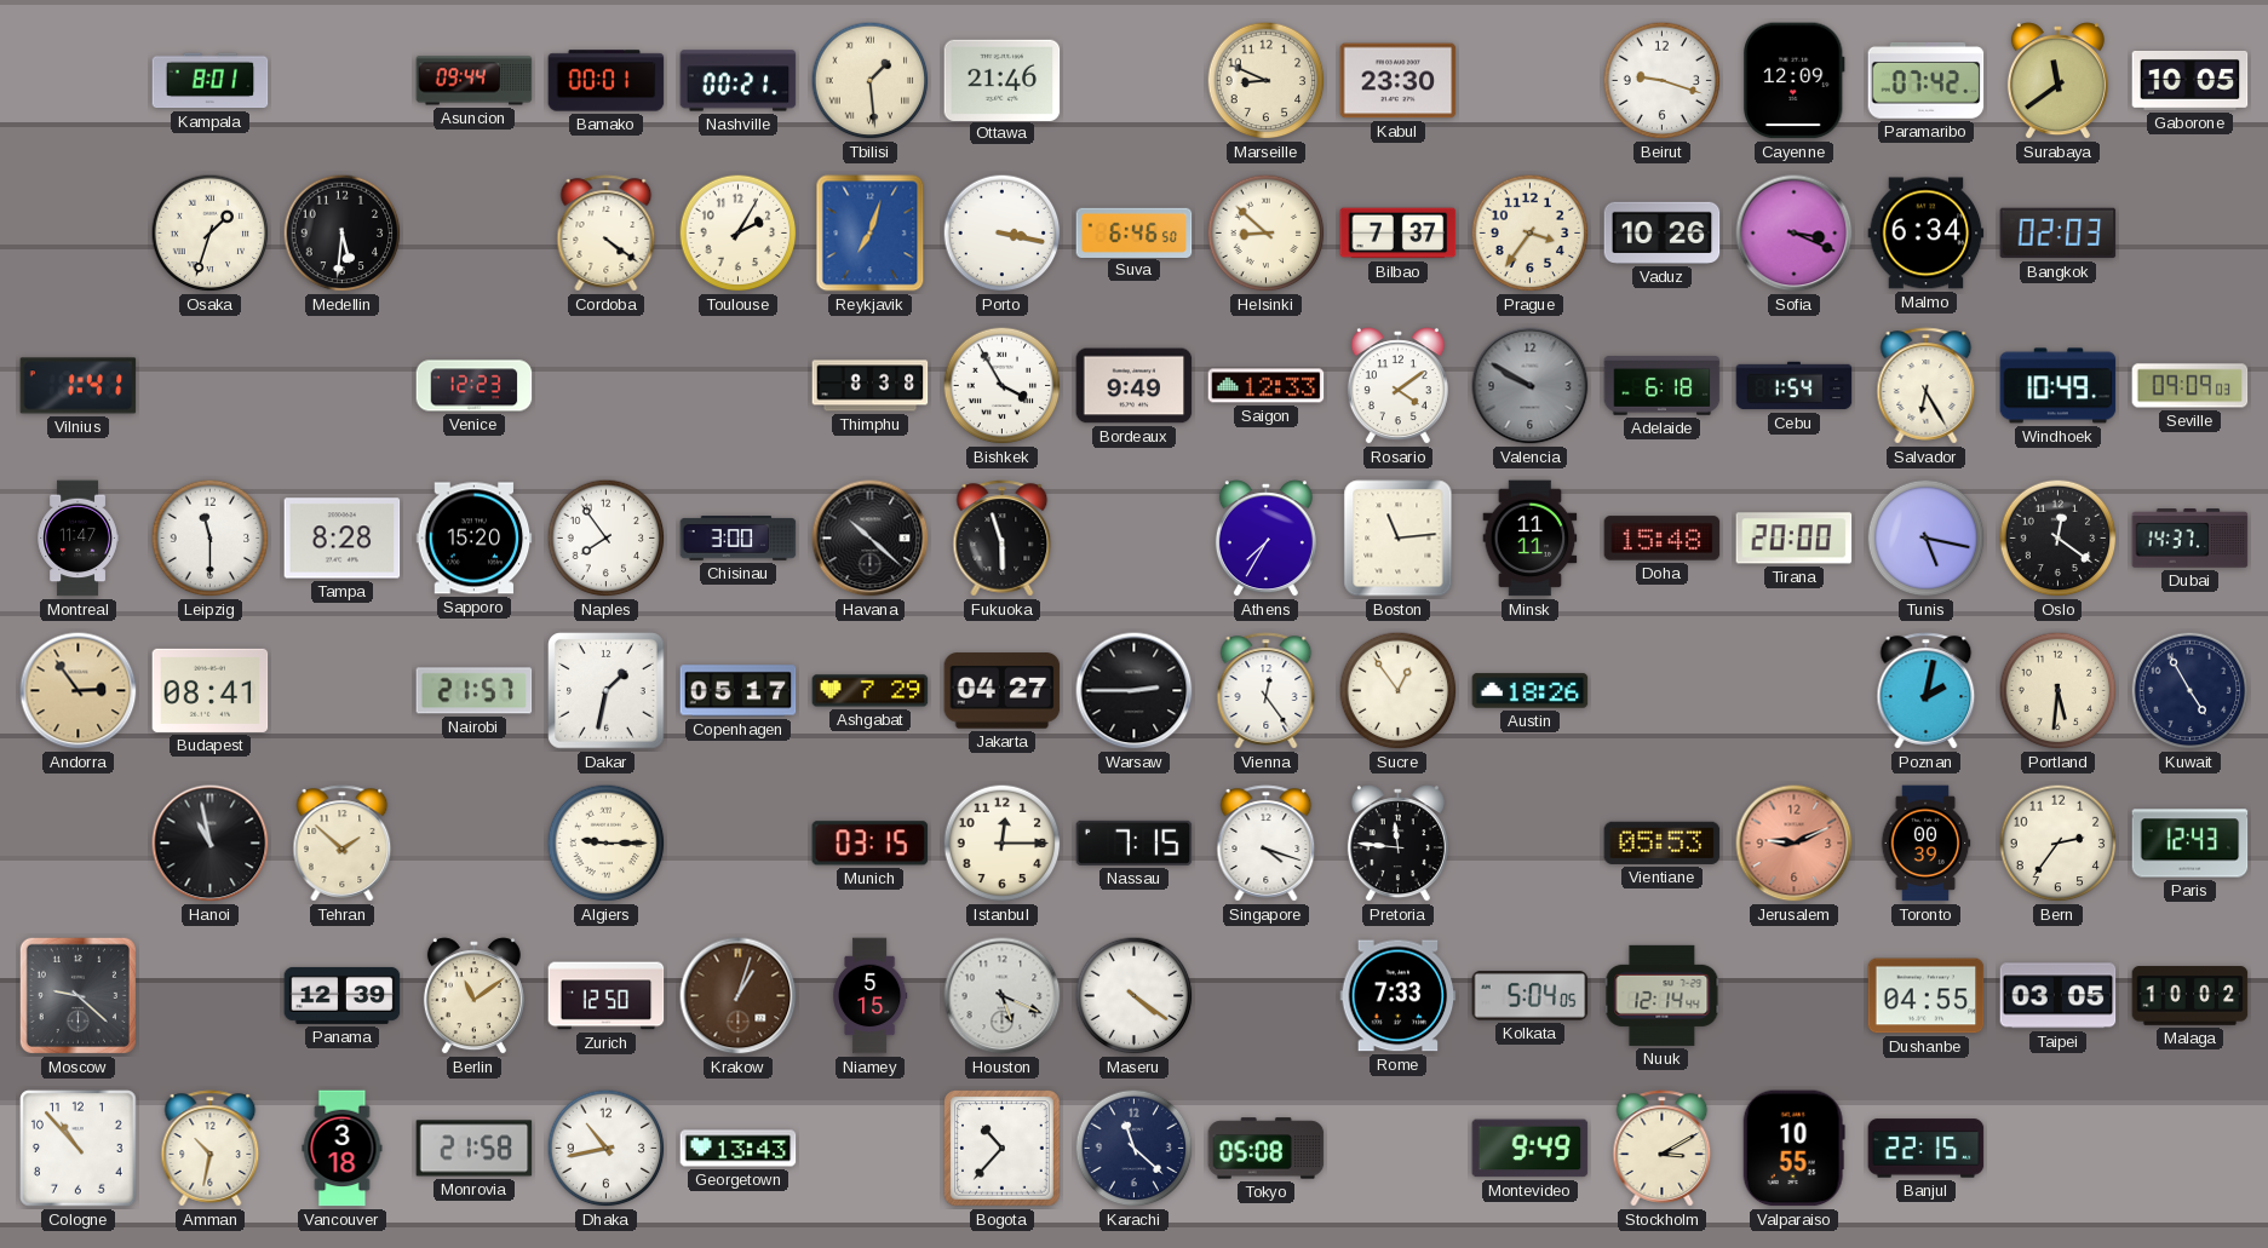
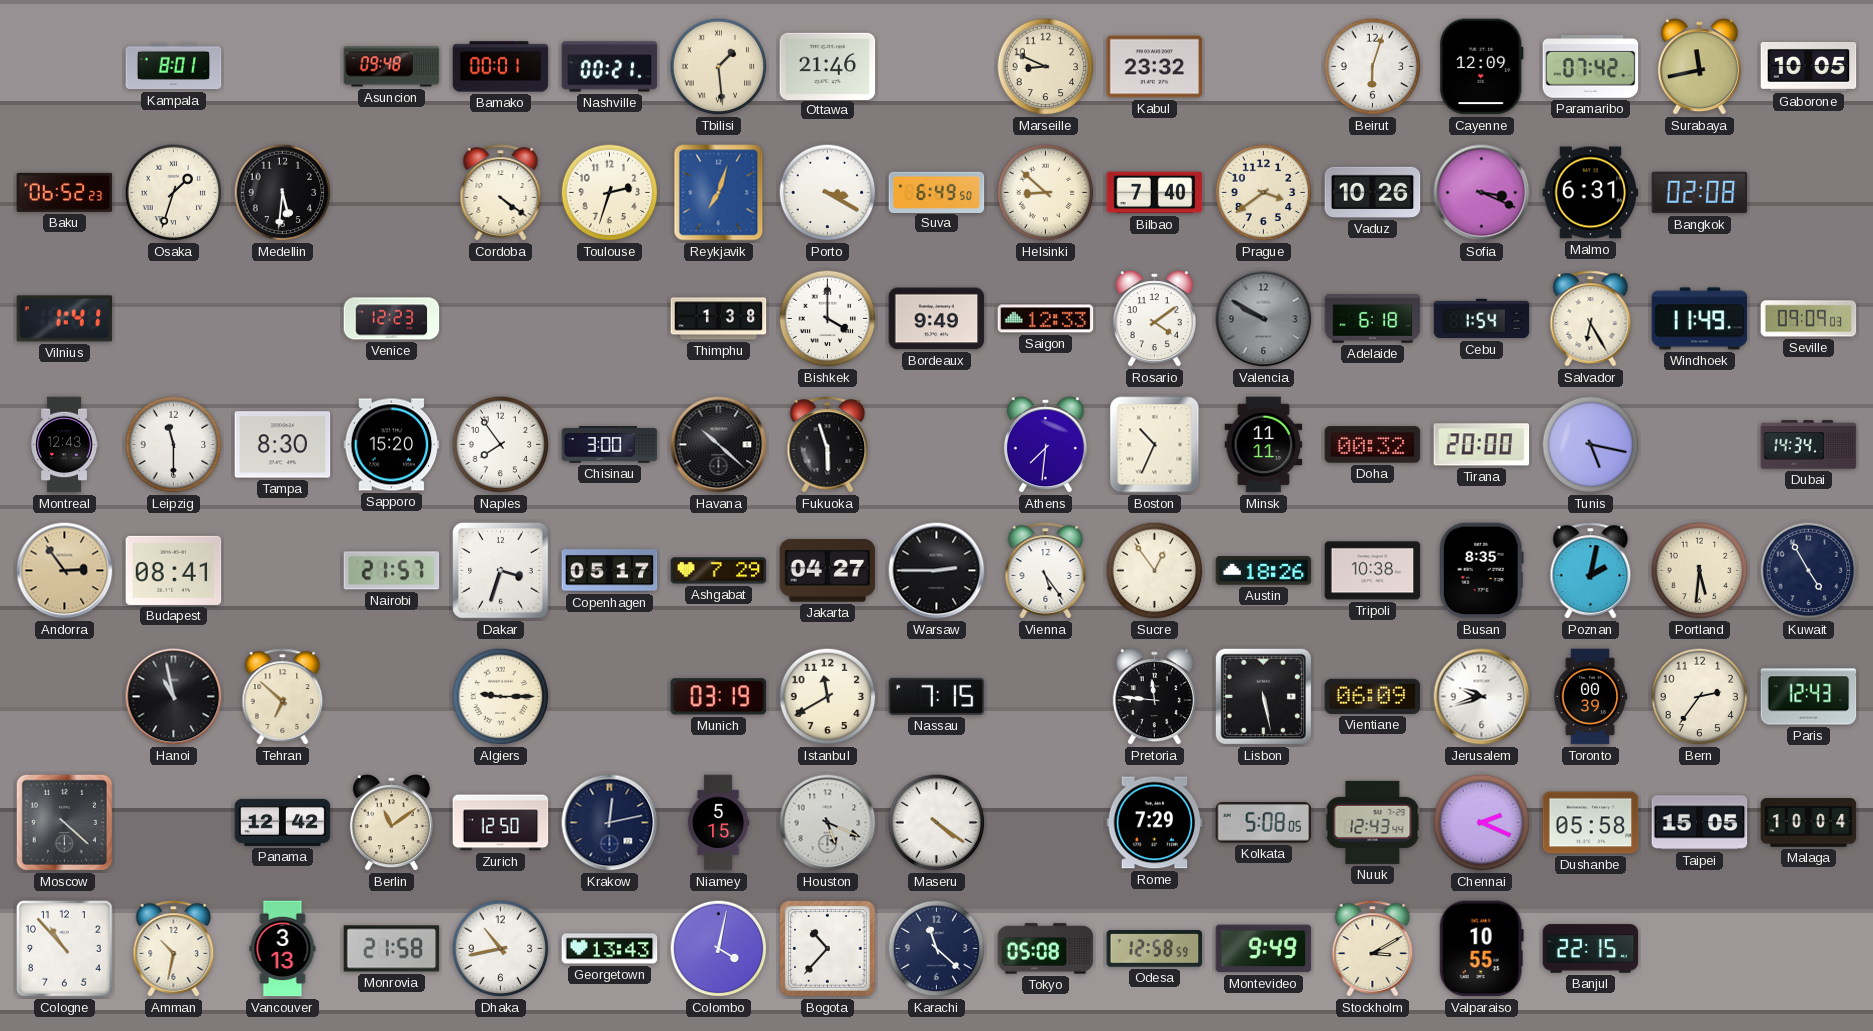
Asuncion: 09:44 -> 09:48 (392, 67)
Kabul: 23:30 -> 23:32 (1155, 67)
Beirut: 9:18 -> 6:03 (1373, 67)
Surabaya: 11:39 -> 11:43 (1699, 67)
Baku: none -> 06:52 (65, 192)
Toulouse: 2:05 -> 2:33 (610, 193)
Porto: 3:17 -> 3:20 (828, 193)
Suva: 6:46 -> 6:49 (937, 192)
Bilbao: 7:37 -> 7:40 (1155, 193)
Prague: 3:36 -> 3:39 (1264, 193)
Malmo: 6:34 -> 6:31 (1591, 193)
Bangkok: 02:03 -> 02:08 (1700, 193)
Thimphu: 8:38 -> 1:38 (719, 319)
Bishkek: 3:55 -> 4:00 (828, 319)
Windhoek: 10:49 -> 11:49 (1700, 319)
Montreal: 11:47 -> 12:43 (64, 445)
Tampa: 8:28 -> 8:30 (283, 445)
Athens: 7:35 -> 7:31 (1045, 445)
Boston: 11:14 -> 10:34 (1155, 445)
Doha: 15:48 -> 00:32 (1373, 445)
Oslo: 12:21 -> none (2059, 539)
Dubai: 14:37 -> 14:34 (1809, 445)
Dakar: 1:32 -> 3:33 (501, 571)
Vienna: 12:24 -> 5:24 (1046, 571)
Tripoli: none -> 10:38 (1373, 571)
Busan: none -> 8:35 (1481, 571)
Tehran: 1:52 -> 6:52 (283, 697)
Munich: 03:15 -> 03:19 (719, 697)
Istanbul: 12:15 -> 11:40 (828, 697)
Singapore: 4:18 -> none (1267, 844)
Lisbon: none -> 5:28 (1263, 696)
Vientiane: 05:53 -> 06:09 (1373, 696)
Jerusalem: 9:11 -> 9:42 (1482, 697)
Jerusalem dial: salmon -> white (1482, 697)
Moscow: 9:22 -> 4:22 (64, 822)
Panama: 12:39 -> 12:42 (283, 822)
Krakow: 1:03 -> 12:13 (610, 823)
Krakow dial: brown -> navy (610, 823)
Rome: 7:33 -> 7:29 (1155, 823)
Kolkata: 5:04 -> 5:08 (1264, 823)
Nuuk: 12:14 -> 12:43 (1373, 822)
Chennai: none -> 2:19 (1482, 823)
Dushanbe: 04:55 -> 05:58 (1591, 823)
Taipei: 03:05 -> 15:05 (1700, 823)
Malaga: 10:02 -> 10:04 (1809, 823)
Vancouver: 3:18 -> 3:13 (283, 949)
Colombo: none -> 4:02 (719, 949)
Odesa: none -> 12:58 (1155, 949)
